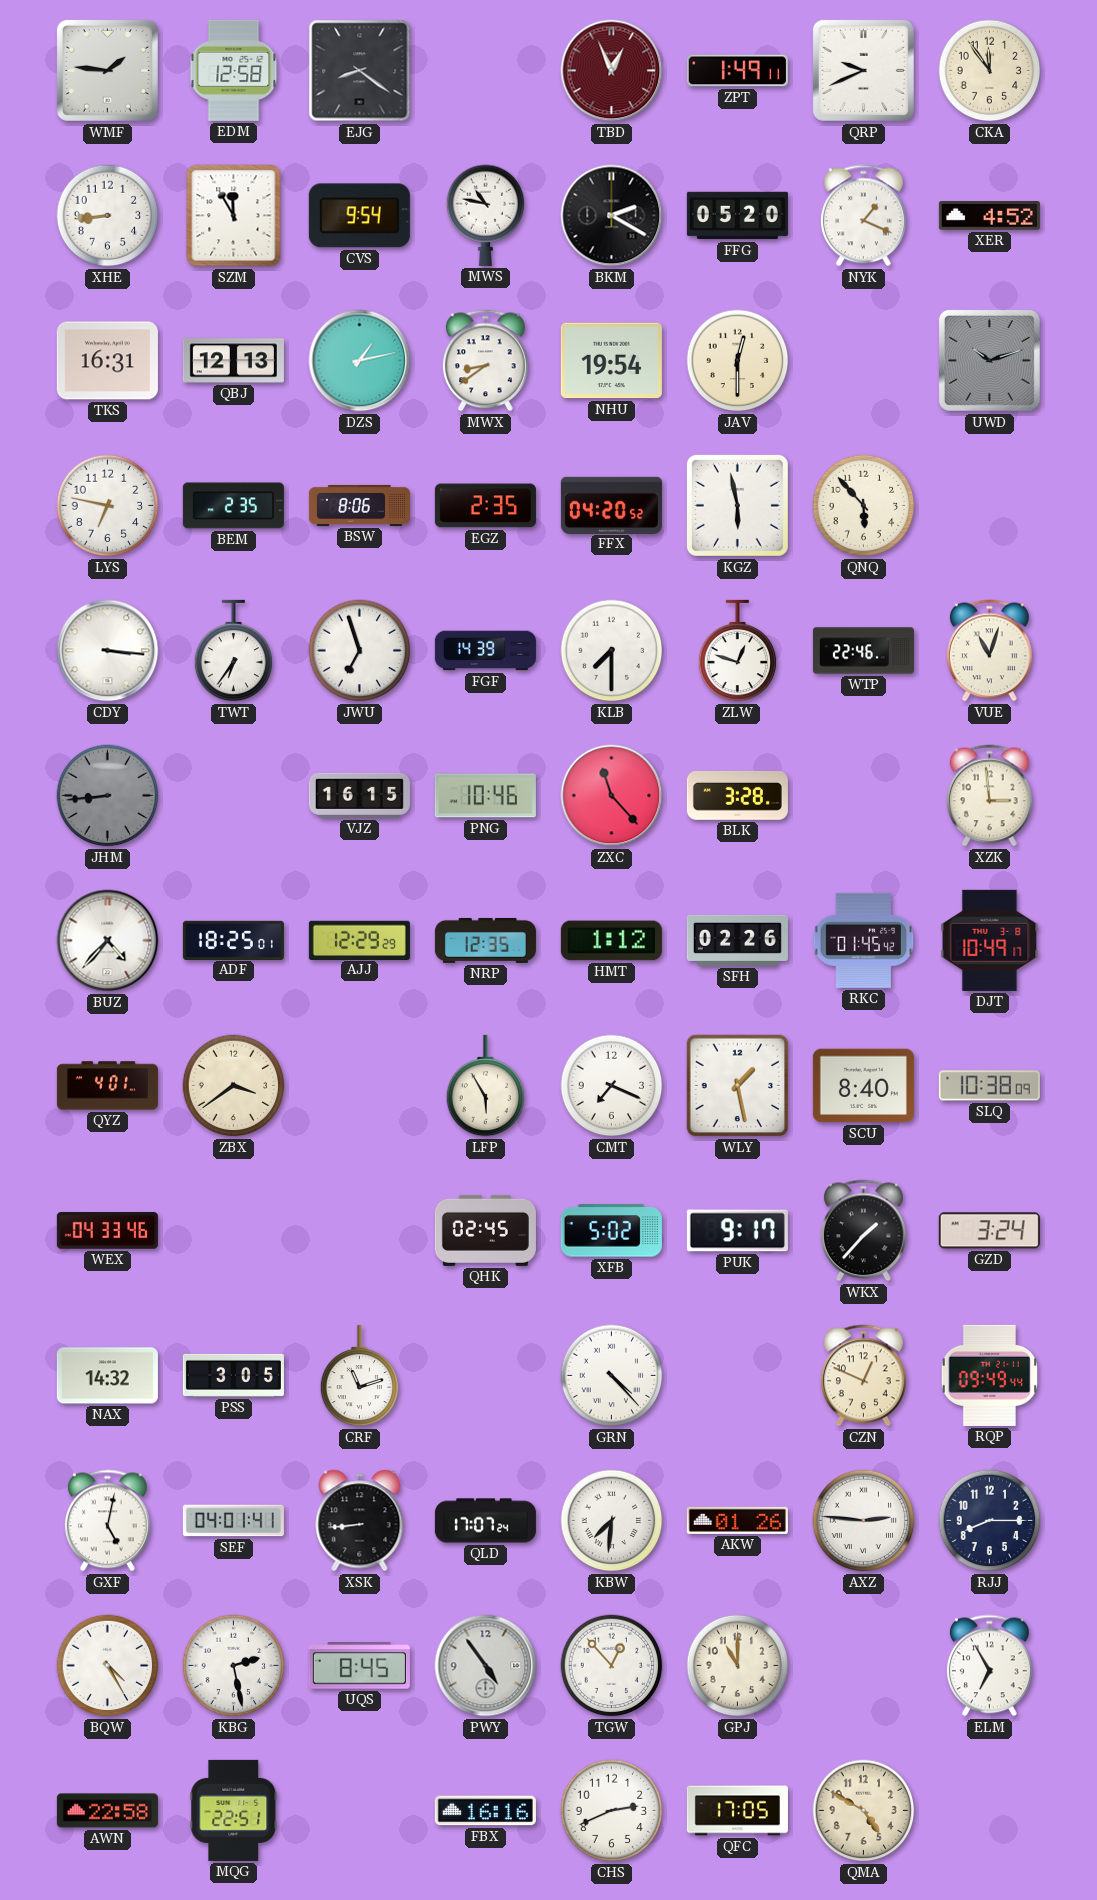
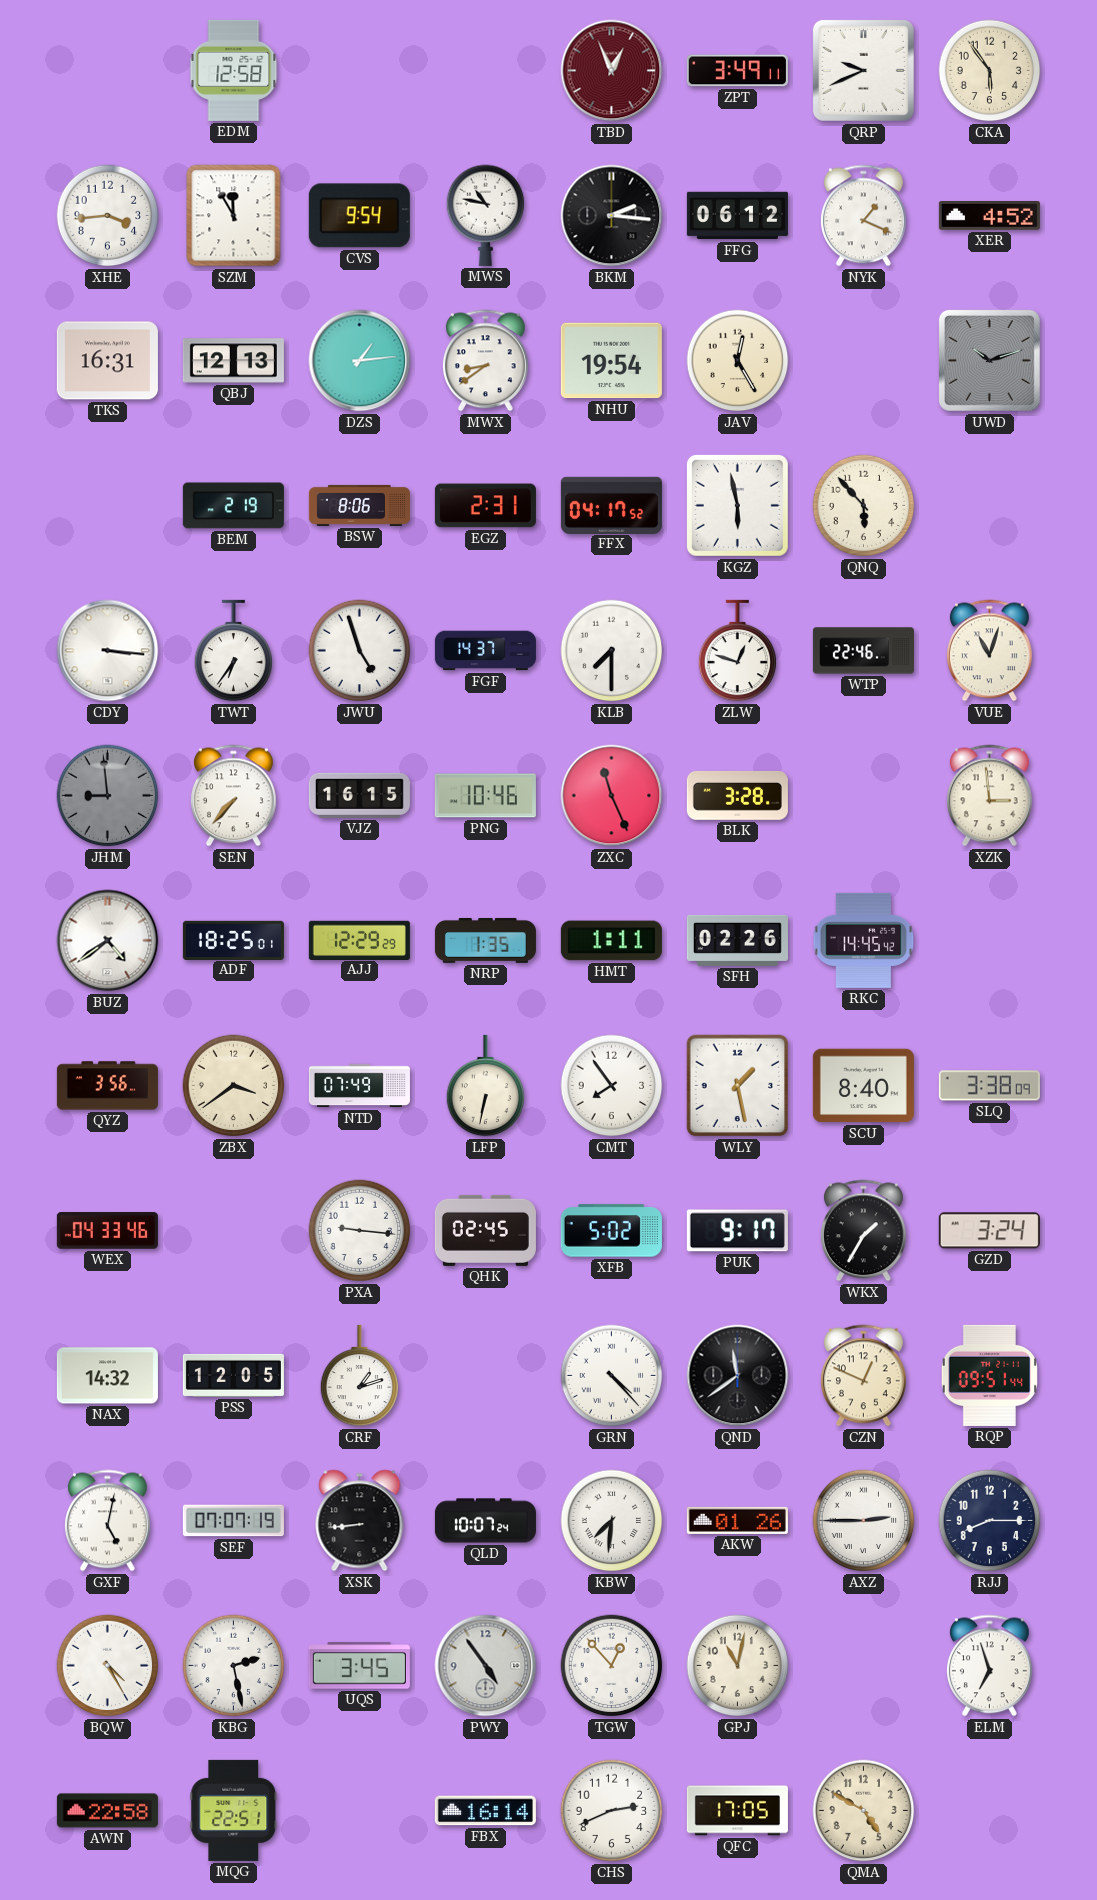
WMF: 1:46 -> none (107, 70)
EJG: 8:21 -> none (360, 71)
ZPT: 1:49 -> 3:49 (737, 71)
CKA: 11:54 -> 5:54 (990, 71)
XHE: 8:44 -> 3:44 (108, 216)
BKM: 2:20 -> 2:16 (612, 216)
FFG: 05:20 -> 06:12 (737, 216)
DZS: 1:13 -> 1:14 (360, 361)
JAV: 12:30 -> 12:25 (738, 361)
LYS: 6:47 -> none (108, 506)
BEM: 2:35 -> 2:19 (233, 506)
EGZ: 2:35 -> 2:31 (485, 506)
FFX: 04:20 -> 04:17 (611, 505)
JWU: 6:57 -> 4:57 (360, 651)
FGF: 14:39 -> 14:37 (485, 651)
JHM: 8:44 -> 8:59 (108, 796)
SEN: none -> 7:37 (233, 796)
ZXC: 11:23 -> 11:26 (612, 796)
BUZ: 4:37 -> 4:39 (108, 941)
NRP: 12:35 -> 1:35 (485, 940)
HMT: 1:12 -> 1:11 (611, 941)
RKC: 01:45 -> 14:45 (864, 940)
DJT: 10:49 -> none (990, 940)
QYZ: 4:01 -> 3:56 (107, 1086)
NTD: none -> 07:49 (359, 1086)
LFP: 5:55 -> 6:32 (486, 1086)
CMT: 7:19 -> 7:54 (612, 1086)
SLQ: 10:38 -> 3:38 (989, 1086)
PXA: none -> 9:16 (360, 1231)
WKX: 1:37 -> 1:35 (863, 1231)
PSS: 3:05 -> 12:05 (233, 1375)
CRF: 11:12 -> 1:12 (360, 1376)
QND: none -> 11:39 (738, 1376)
RQP: 09:49 -> 09:51 (989, 1375)
SEF: 04:01 -> 07:07 (233, 1521)
QLD: 17:07 -> 10:07 (485, 1521)
AXZ: 2:46 -> 2:45 (864, 1521)
UQS: 8:45 -> 3:45 (359, 1666)
GPJ: 11:00 -> 11:02 (738, 1666)
ELM: 6:55 -> 6:57 (989, 1666)
FBX: 16:16 -> 16:14 (485, 1811)
